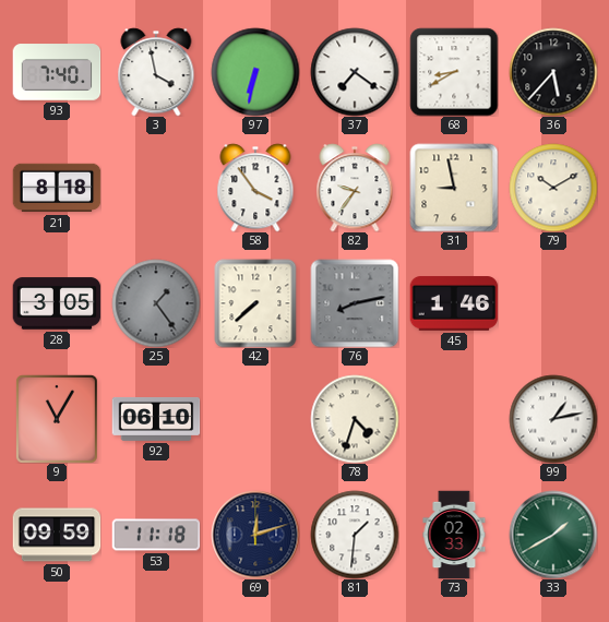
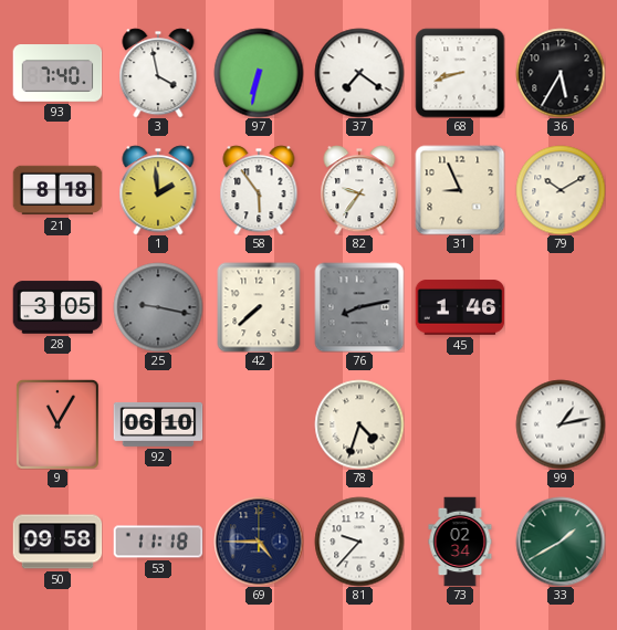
68: 8:40 -> 8:42 (460, 73)
36: 5:37 -> 5:35 (561, 73)
1: none -> 1:59 (158, 190)
58: 3:54 -> 5:54 (259, 190)
31: 8:58 -> 8:56 (460, 190)
25: 1:24 -> 9:17 (158, 307)
50: 09:59 -> 09:58 (57, 542)
69: 12:12 -> 4:45 (259, 542)
81: 1:31 -> 9:37 (359, 542)
73: 02:33 -> 02:34 (460, 542)
